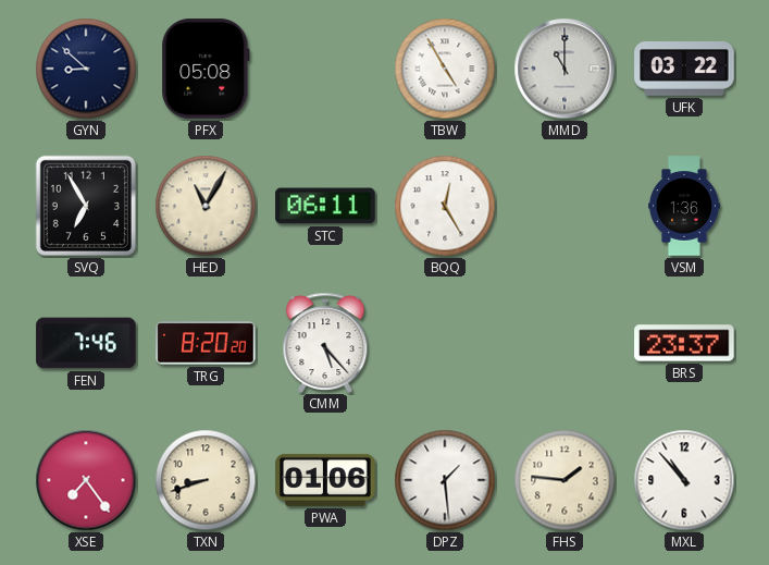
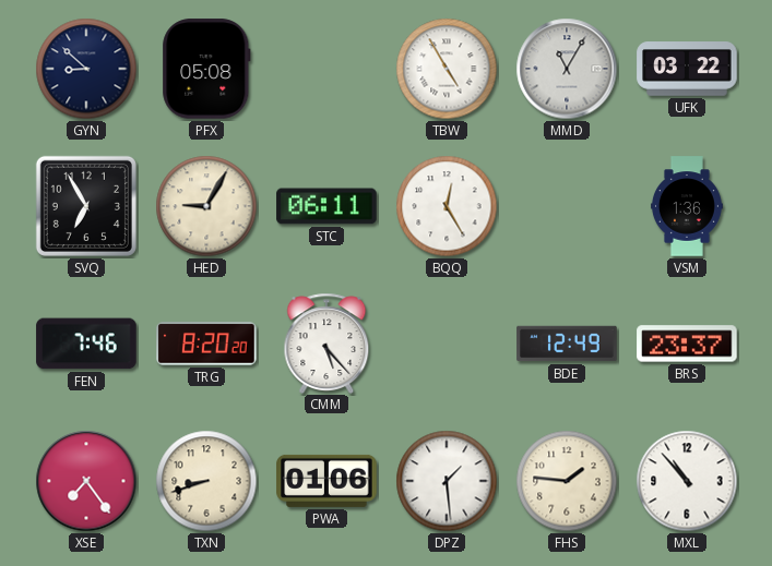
MMD: 11:00 -> 11:05 (567, 69)
HED: 11:05 -> 9:05 (206, 206)
BDE: none -> 12:49 (567, 344)
